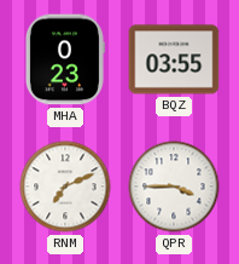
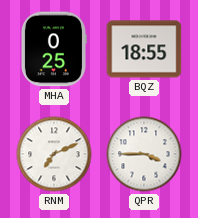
MHA: 0:23 -> 0:25 (53, 49)
BQZ: 03:55 -> 18:55 (144, 49)
